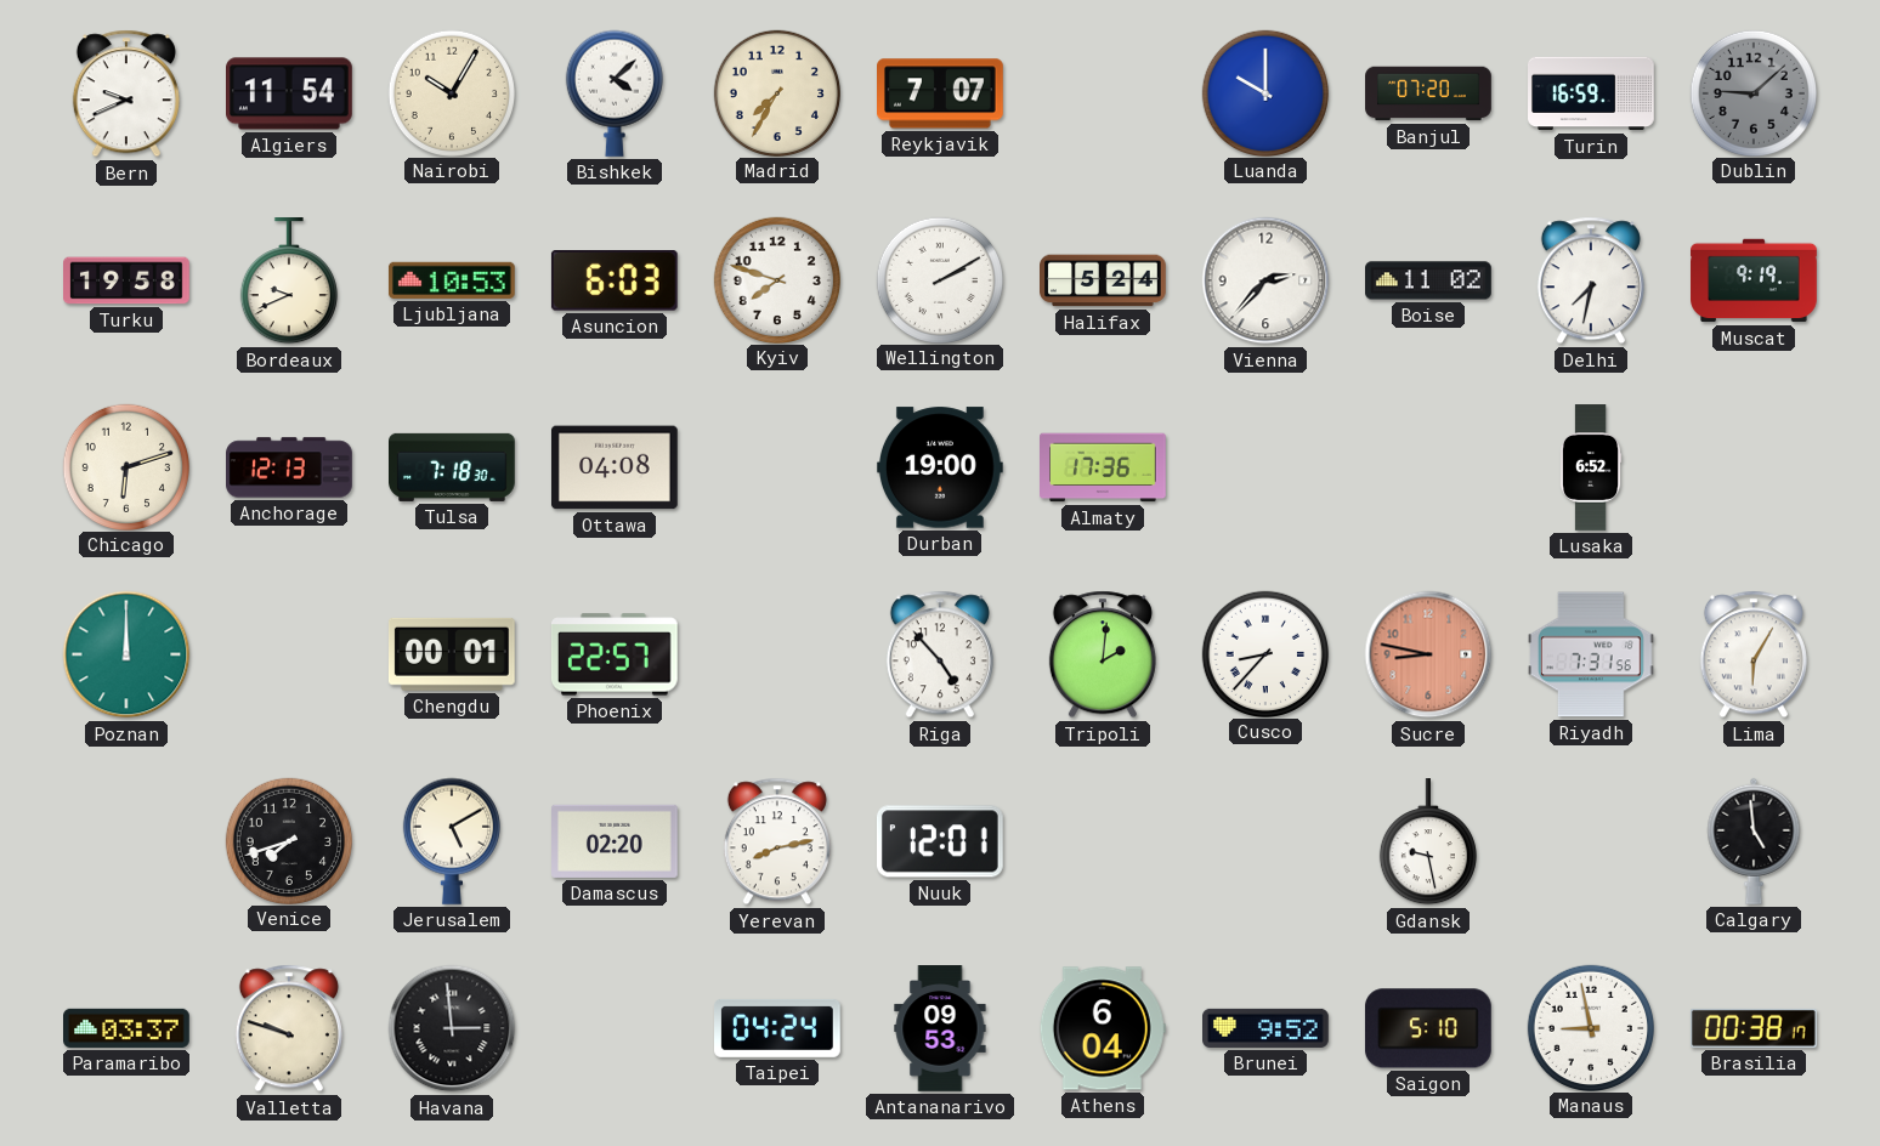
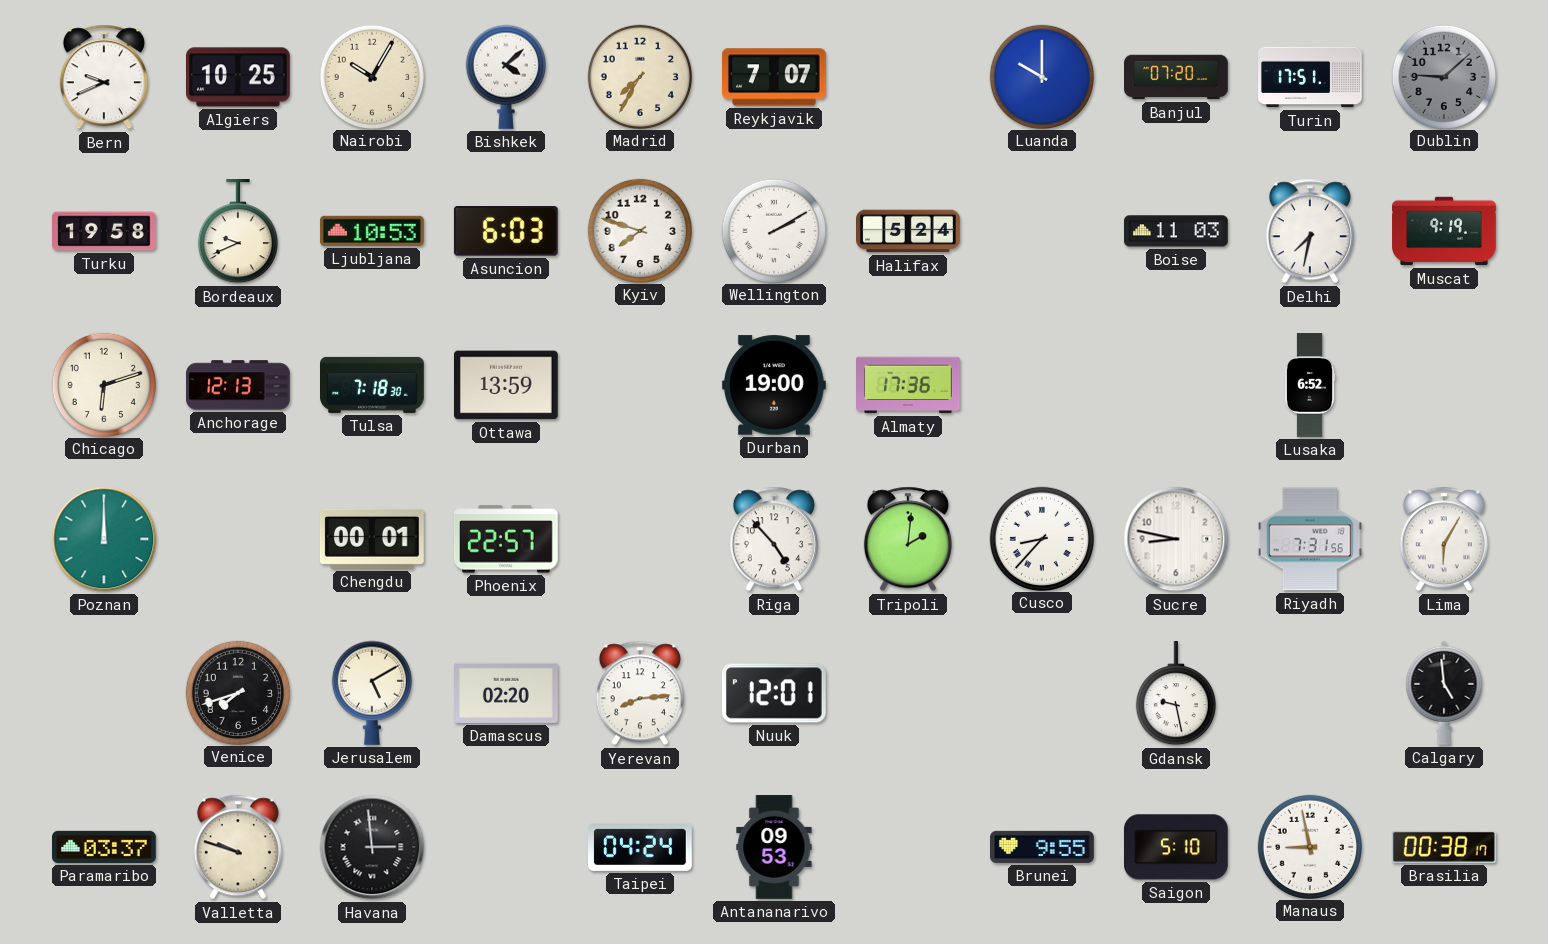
Algiers: 11:54 -> 10:25 (239, 77)
Turin: 16:59 -> 17:51 (1311, 77)
Vienna: 2:37 -> none (1265, 280)
Boise: 11:02 -> 11:03 (1177, 231)
Ottawa: 04:08 -> 13:59 (506, 385)
Sucre dial: salmon -> white (1176, 539)
Yerevan: 8:13 -> 8:14 (640, 693)
Athens: 6:04 -> none (1103, 1028)
Brunei: 9:52 -> 9:55 (1043, 847)
